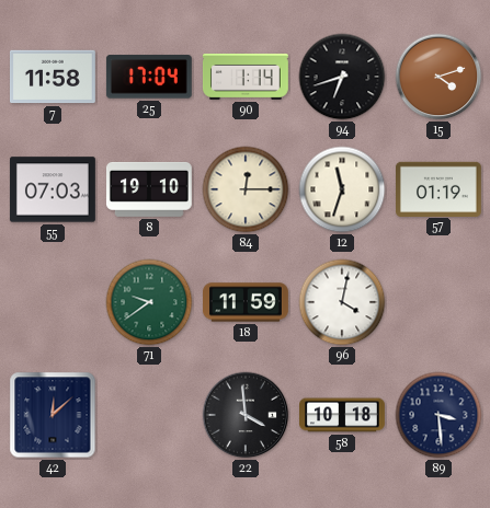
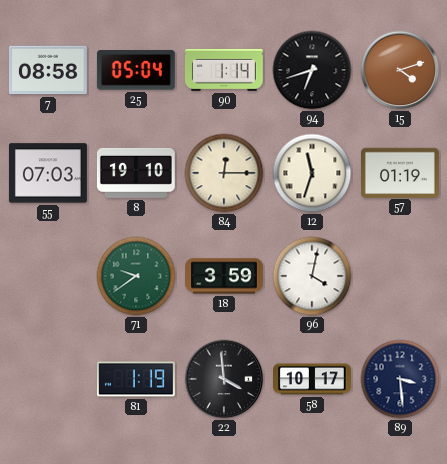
7: 11:58 -> 08:58 (49, 70)
25: 17:04 -> 05:04 (136, 70)
18: 11:59 -> 3:59 (225, 276)
42: 12:08 -> none (53, 415)
81: none -> 1:19 (137, 379)
58: 10:18 -> 10:17 (313, 379)
